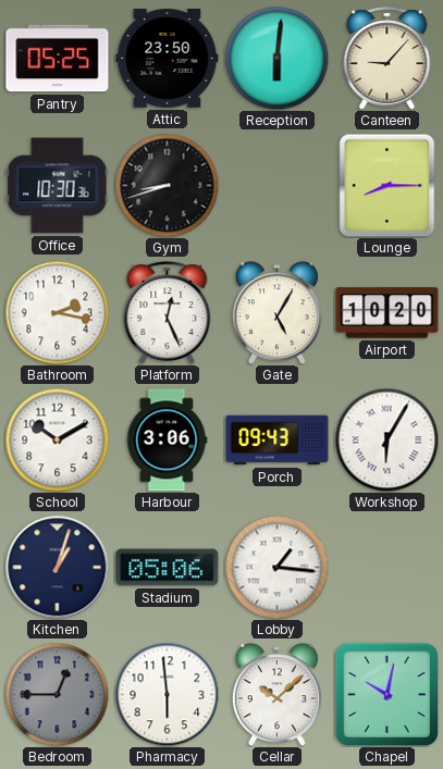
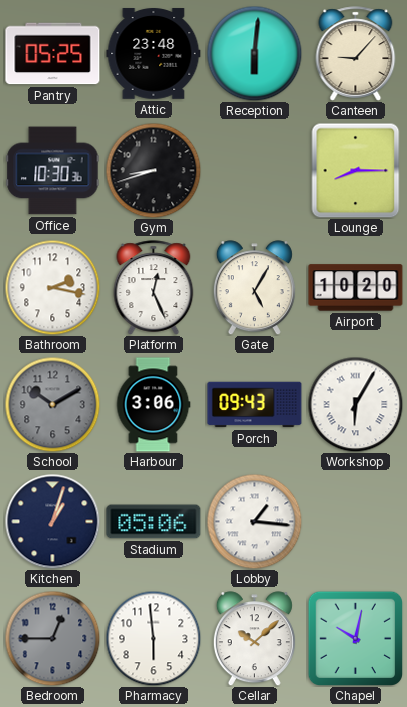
Attic: 23:50 -> 23:48 (154, 54)
School dial: white -> grey (52, 404)
